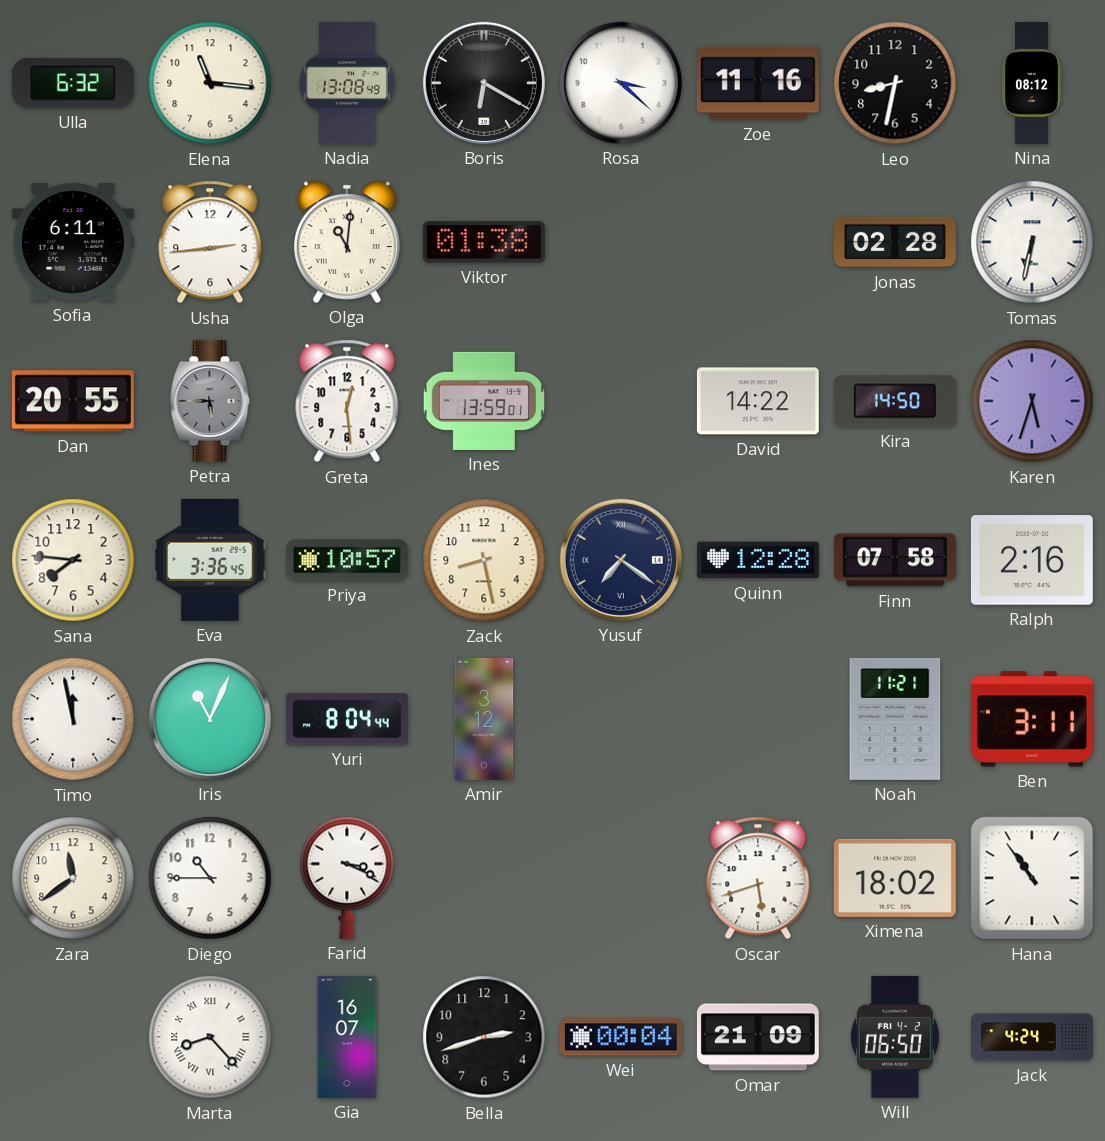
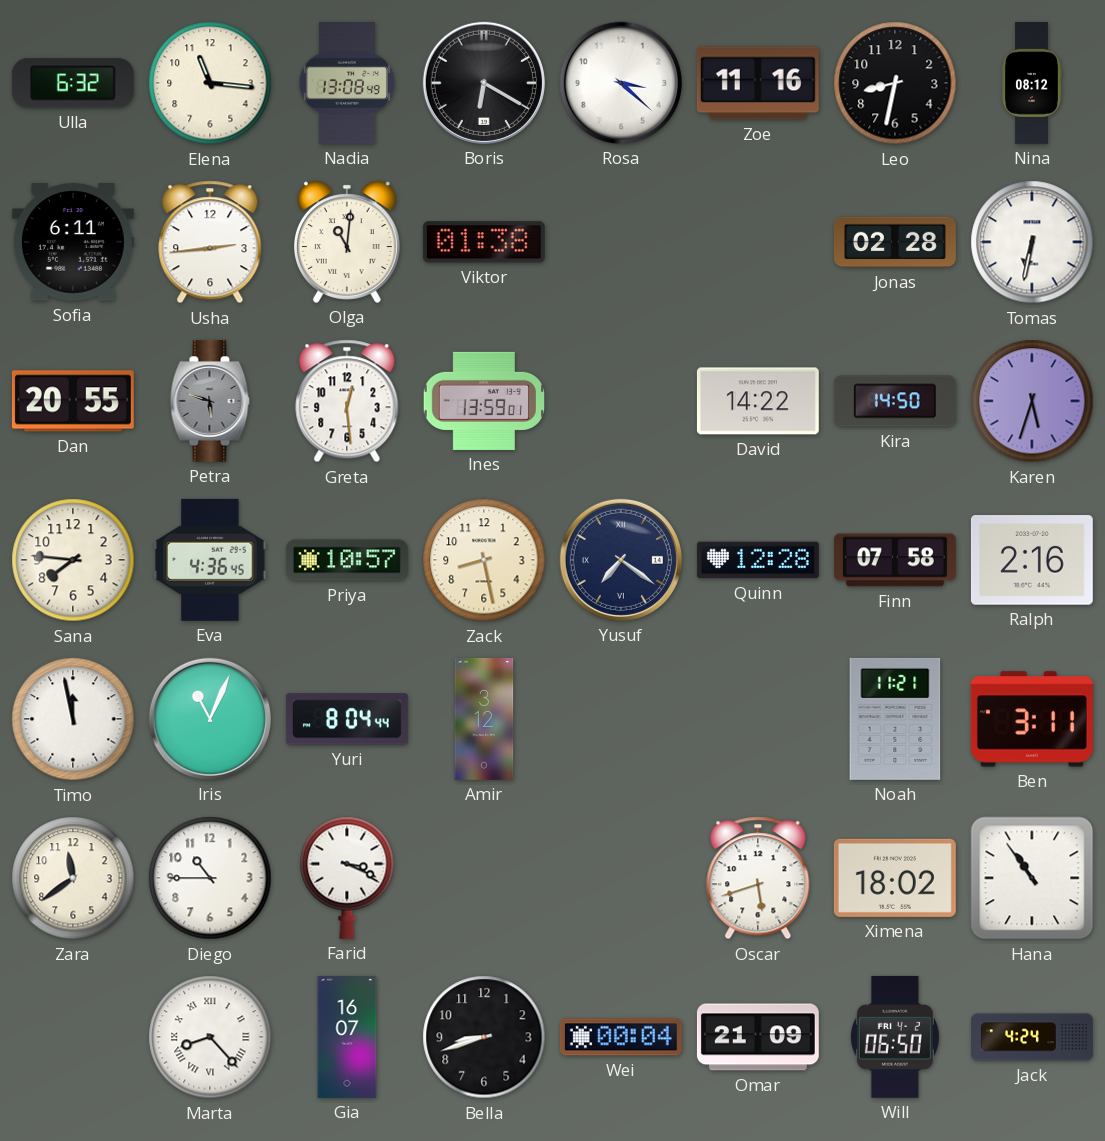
Petra: 5:45 -> 5:48 (210, 401)
Eva: 3:36 -> 4:36 (210, 560)
Bella: 2:42 -> 8:42 (484, 1037)
